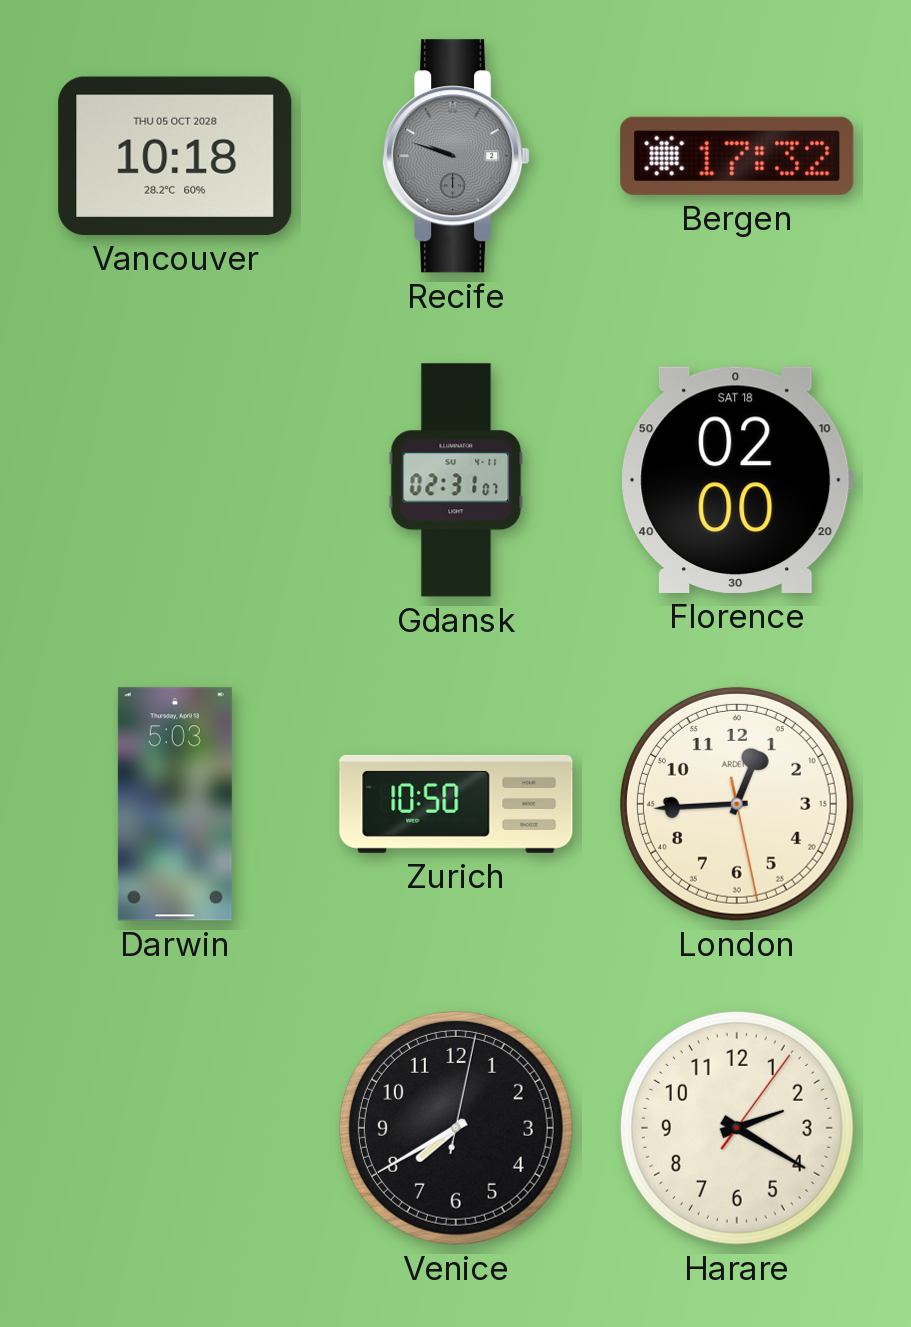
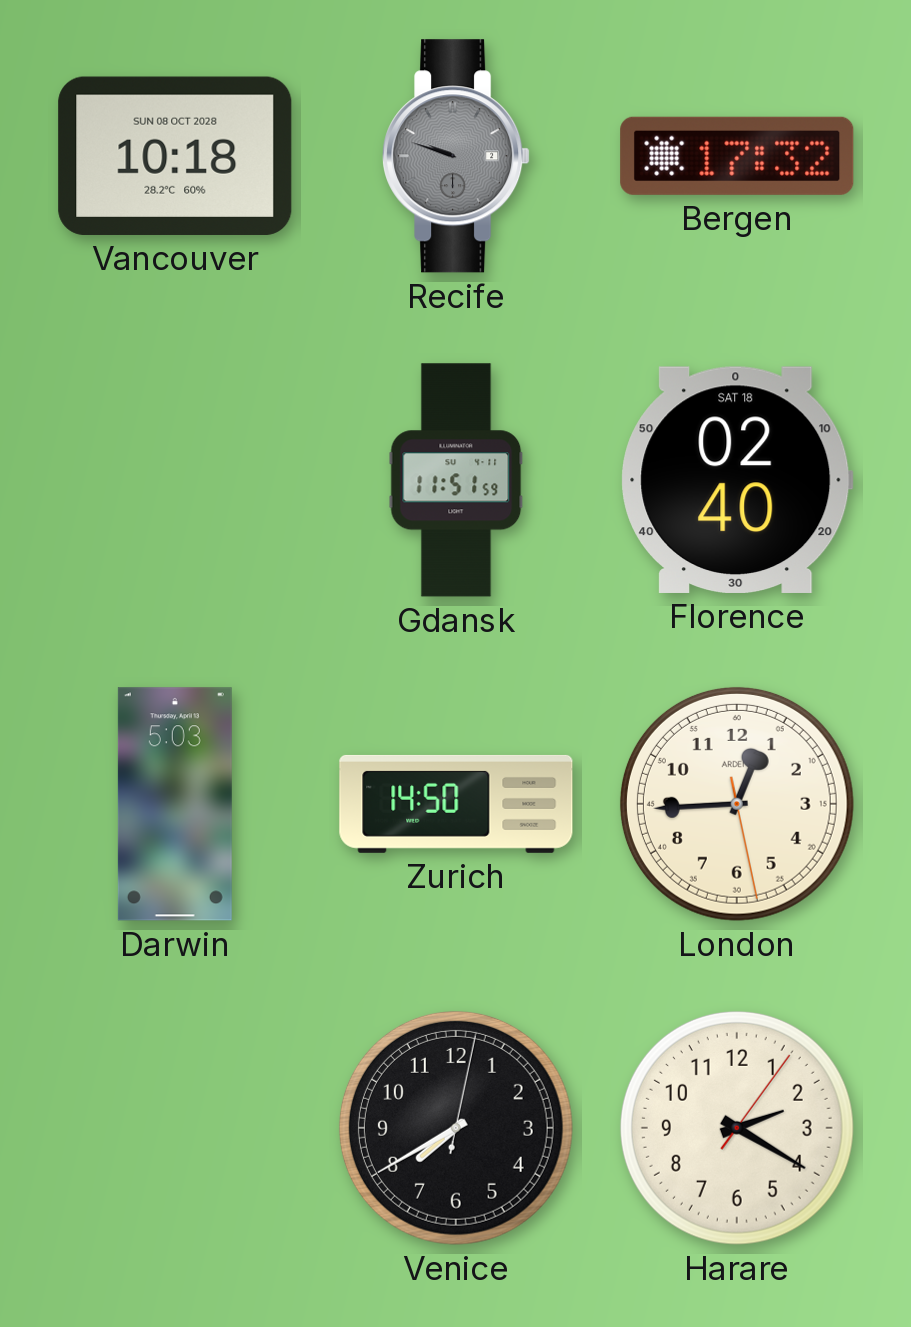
Vancouver date: THU 05 OCT 2028 -> SUN 08 OCT 2028 (175, 156)
Gdansk: 02:31 -> 11:51 (456, 480)
Florence: 02:00 -> 02:40 (737, 480)
Zurich: 10:50 -> 14:50 (456, 804)
